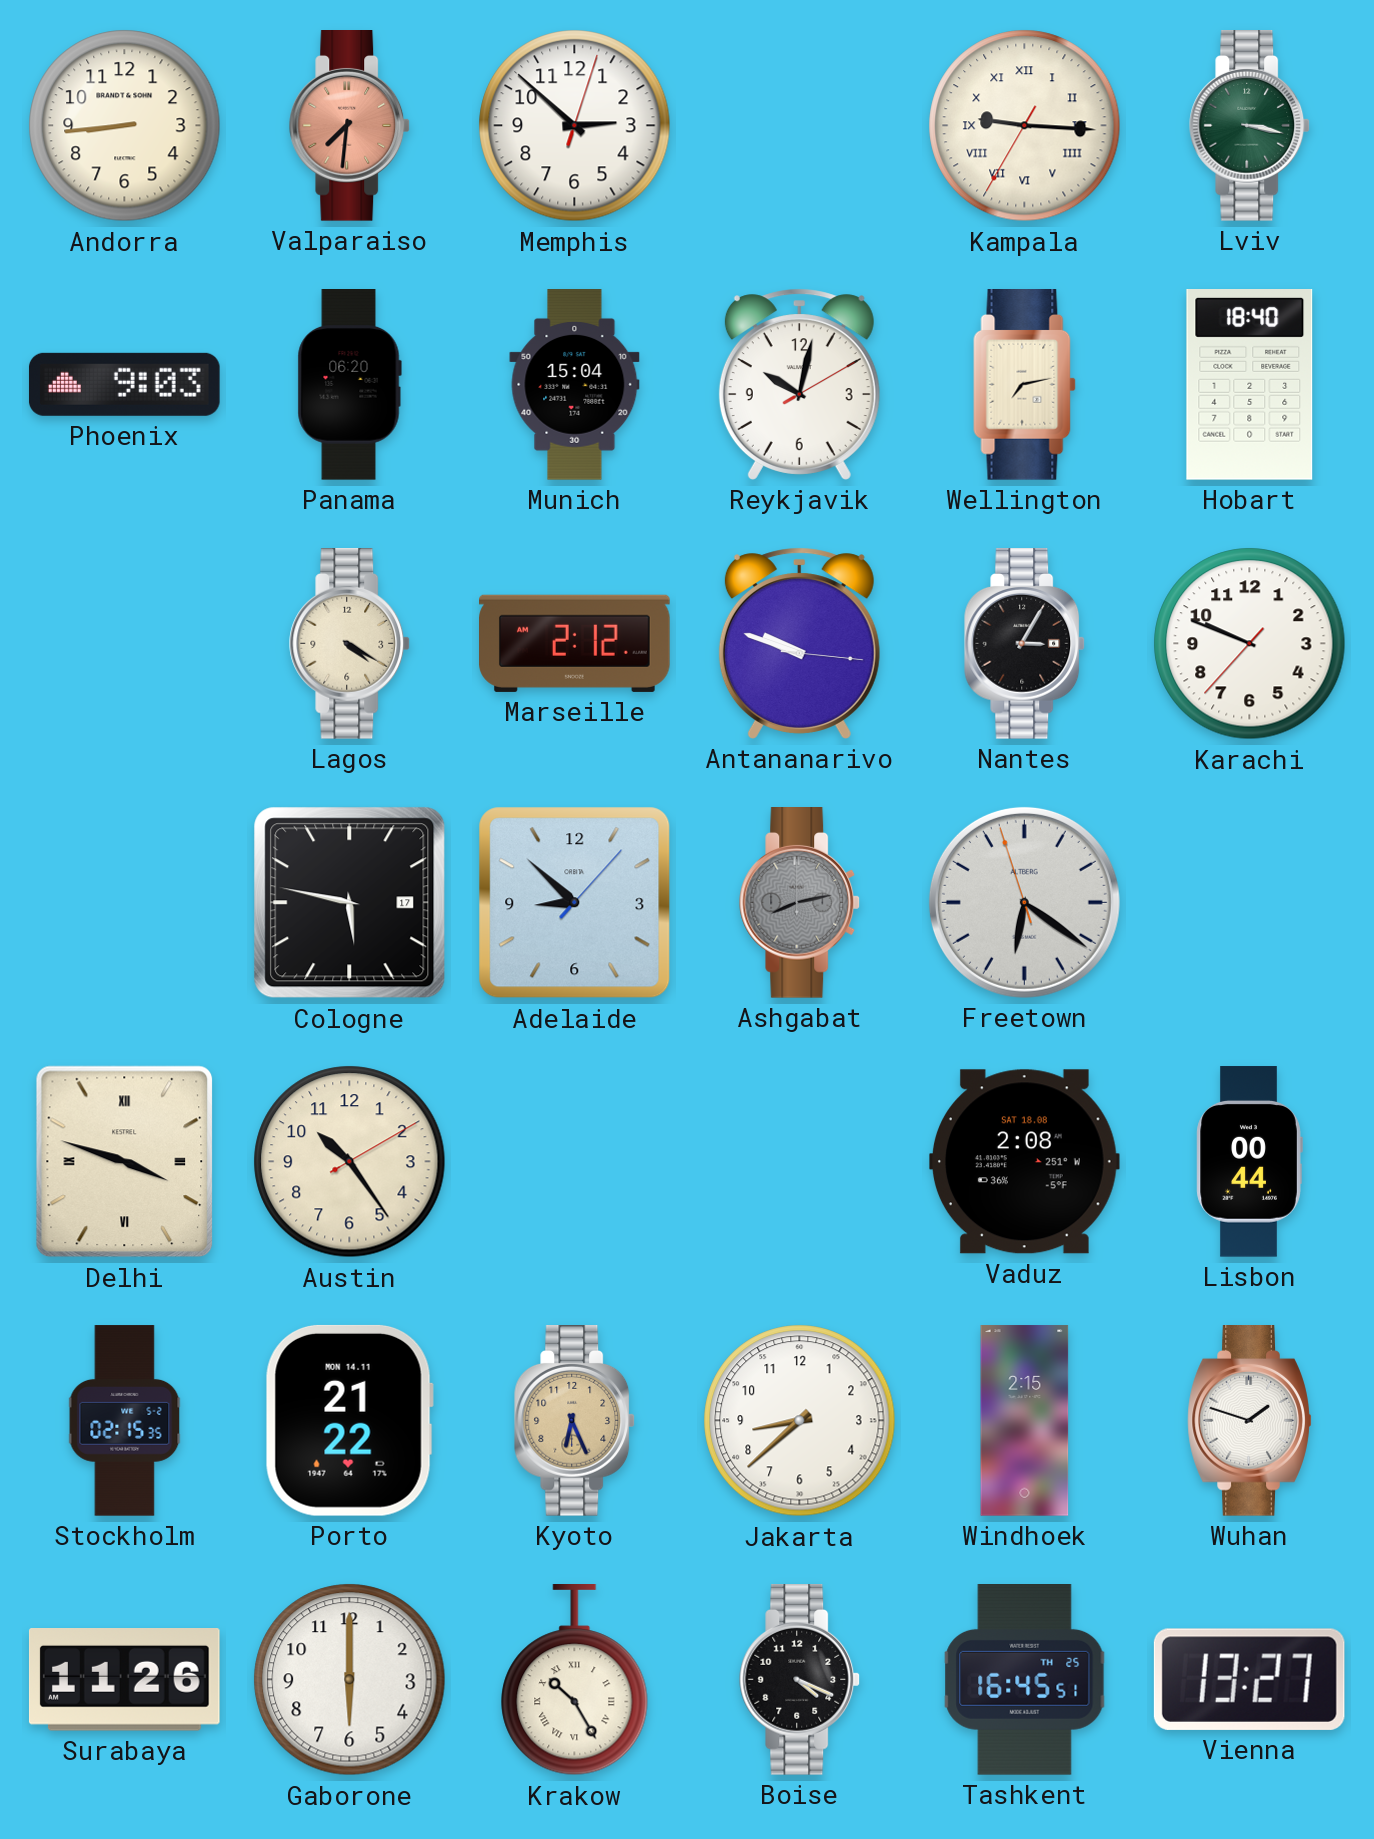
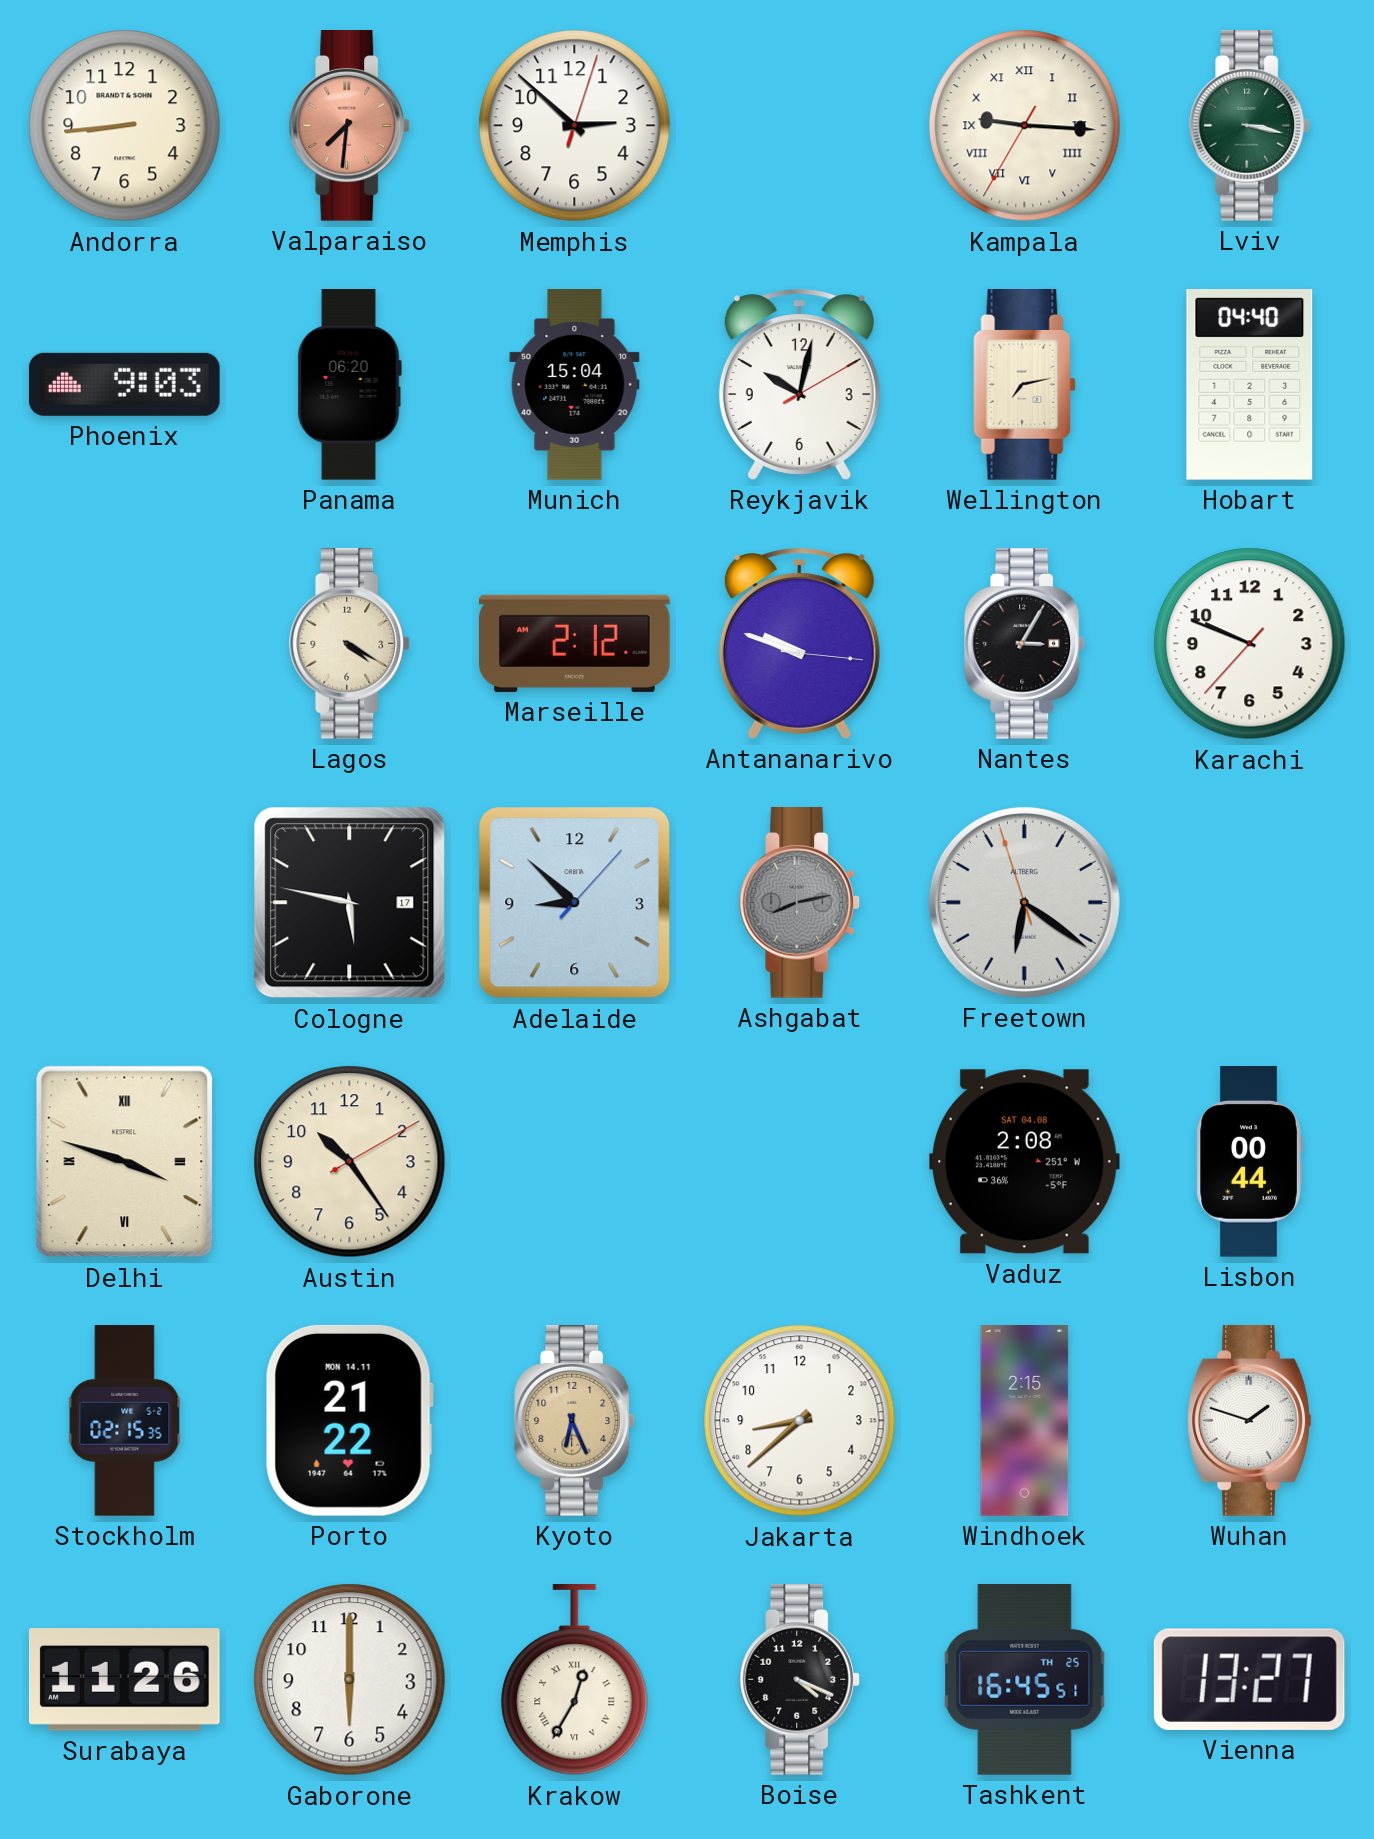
Hobart: 18:40 -> 04:40 (1250, 385)
Vaduz date: SAT 18.08 -> SAT 04.08 (1025, 1162)
Krakow: 10:25 -> 12:35 (575, 1681)
